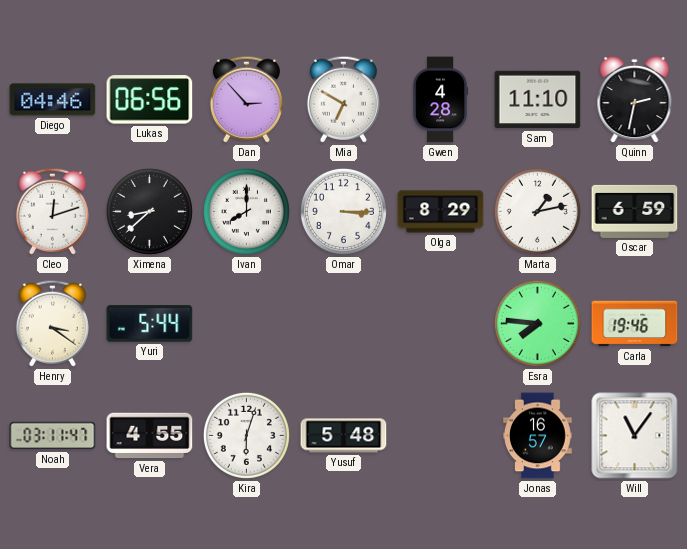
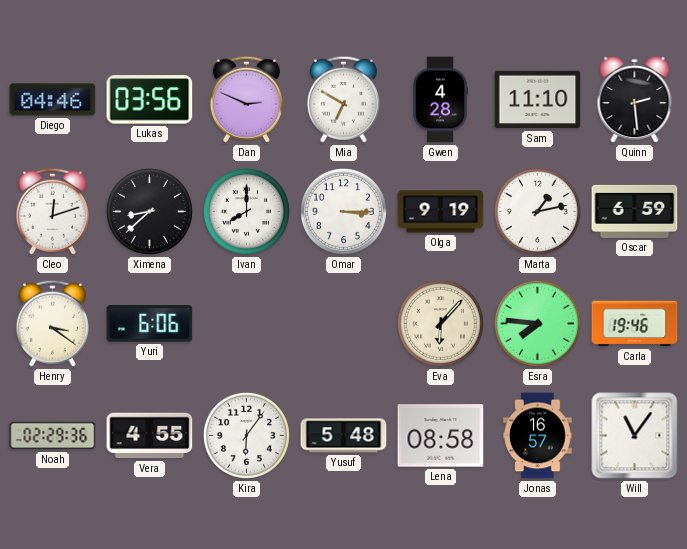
Lukas: 06:56 -> 03:56 (150, 100)
Dan: 2:53 -> 2:49 (246, 99)
Quinn: 2:32 -> 2:29 (635, 100)
Olga: 8:29 -> 9:19 (441, 212)
Yuri: 5:44 -> 6:06 (150, 324)
Eva: none -> 6:07 (440, 323)
Noah: 03:11 -> 02:29 (53, 436)
Kira: 6:03 -> 6:06 (246, 435)
Lena: none -> 08:58 (441, 436)
